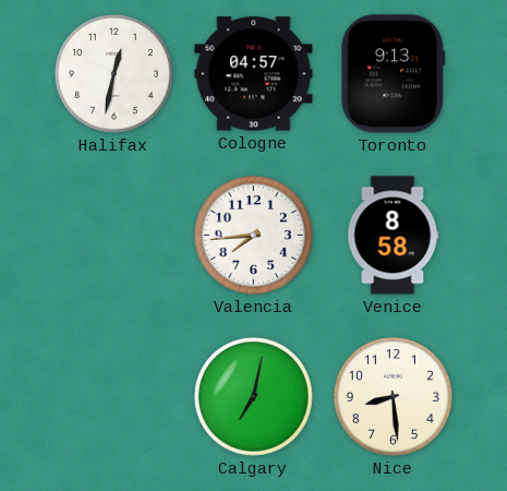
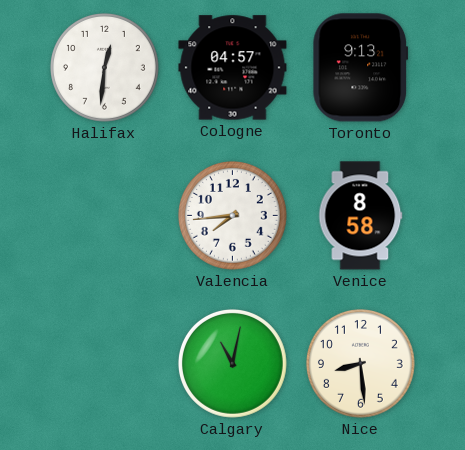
Halifax: 12:32 -> 12:31 (104, 67)
Calgary: 7:02 -> 11:02 (232, 363)
